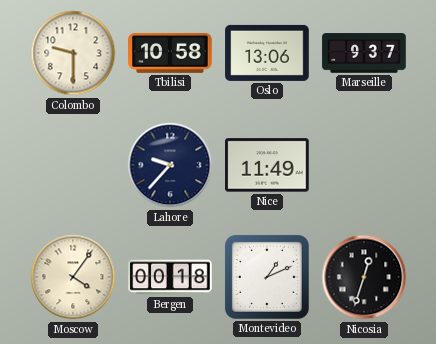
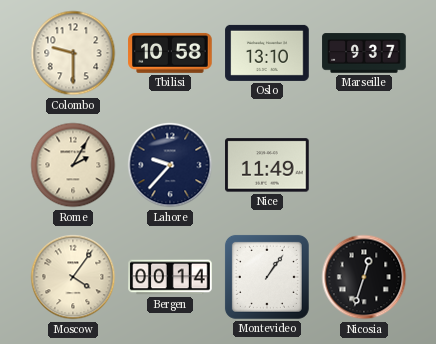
Oslo: 13:06 -> 13:10 (267, 53)
Rome: none -> 2:05 (73, 165)
Bergen: 00:18 -> 00:14 (170, 277)
Montevideo: 1:11 -> 1:06 (267, 277)
